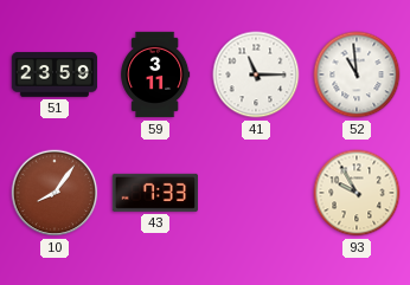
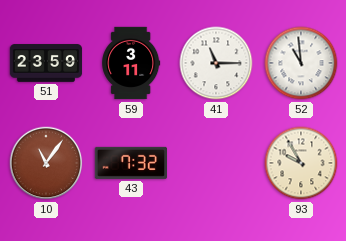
10: 8:06 -> 11:06 (46, 163)
43: 7:33 -> 7:32 (130, 163)
